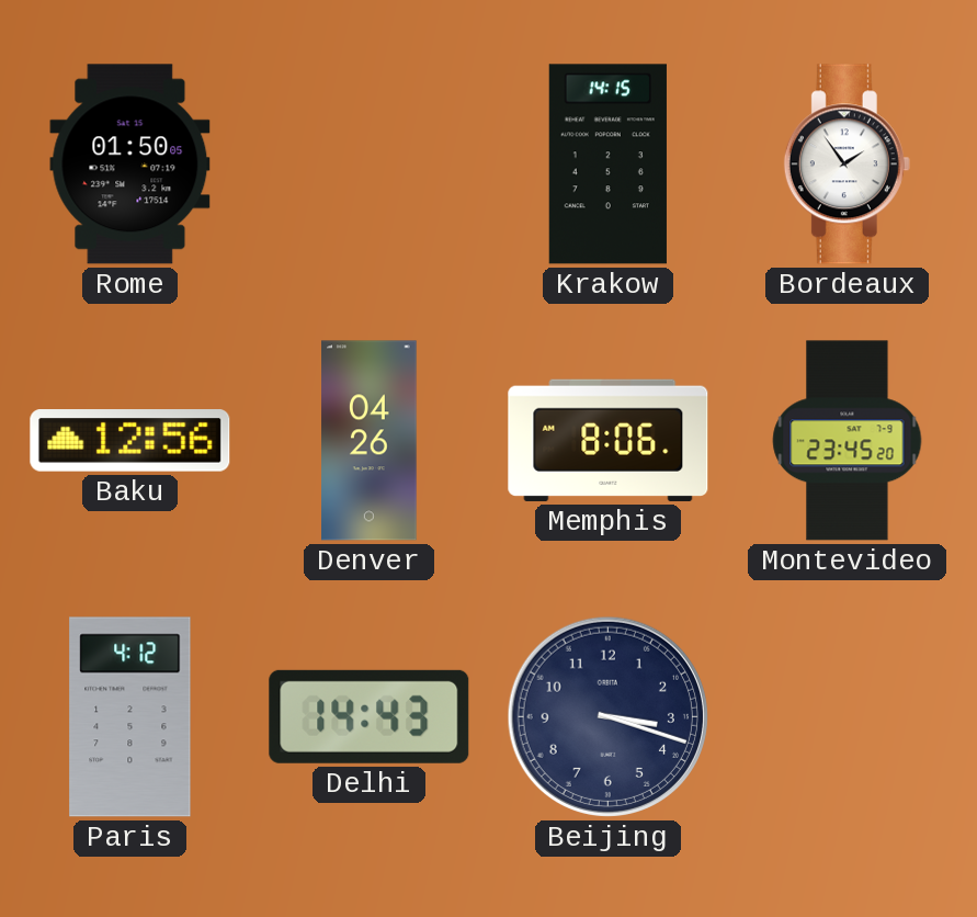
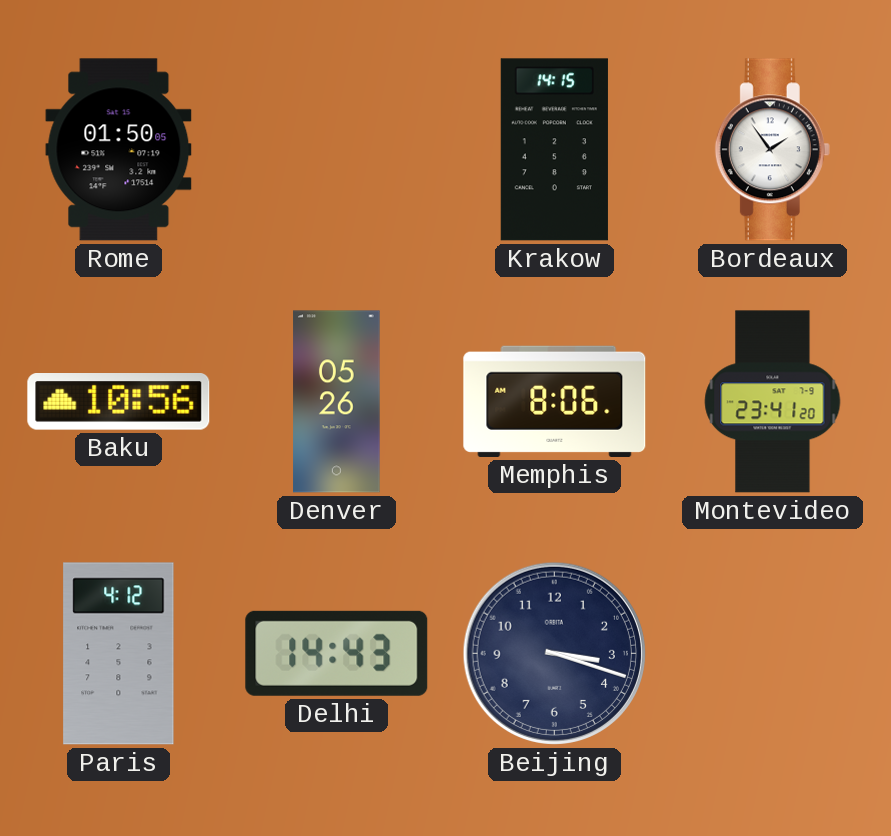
Baku: 12:56 -> 10:56 (119, 402)
Denver: 04:26 -> 05:26 (337, 402)
Montevideo: 23:45 -> 23:41 (773, 402)
